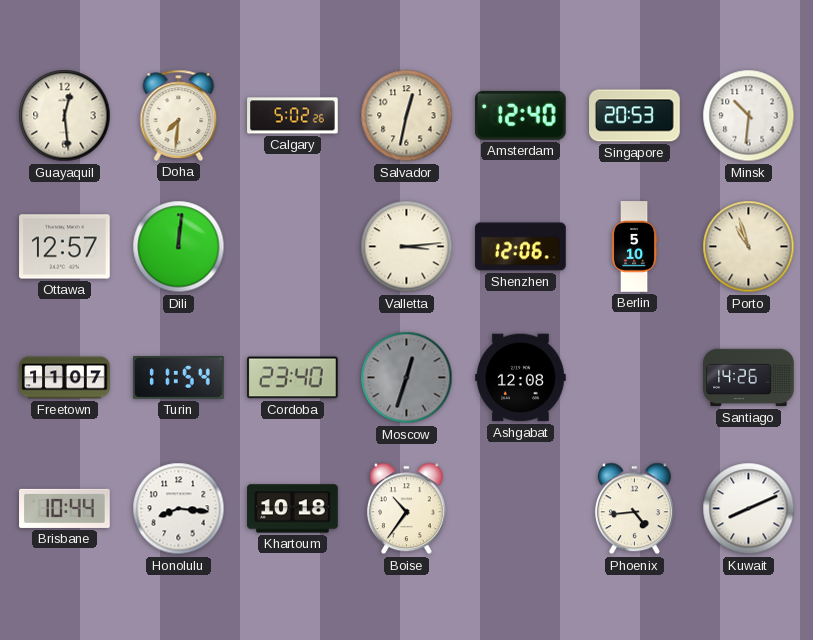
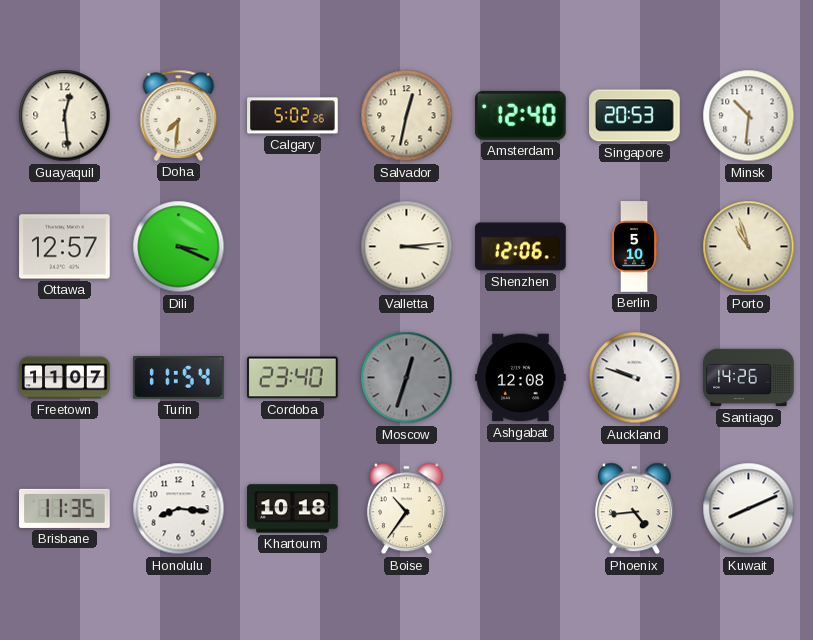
Dili: 12:01 -> 3:19 (179, 247)
Auckland: none -> 9:48 (635, 378)
Brisbane: 10:44 -> 11:35 (65, 508)
